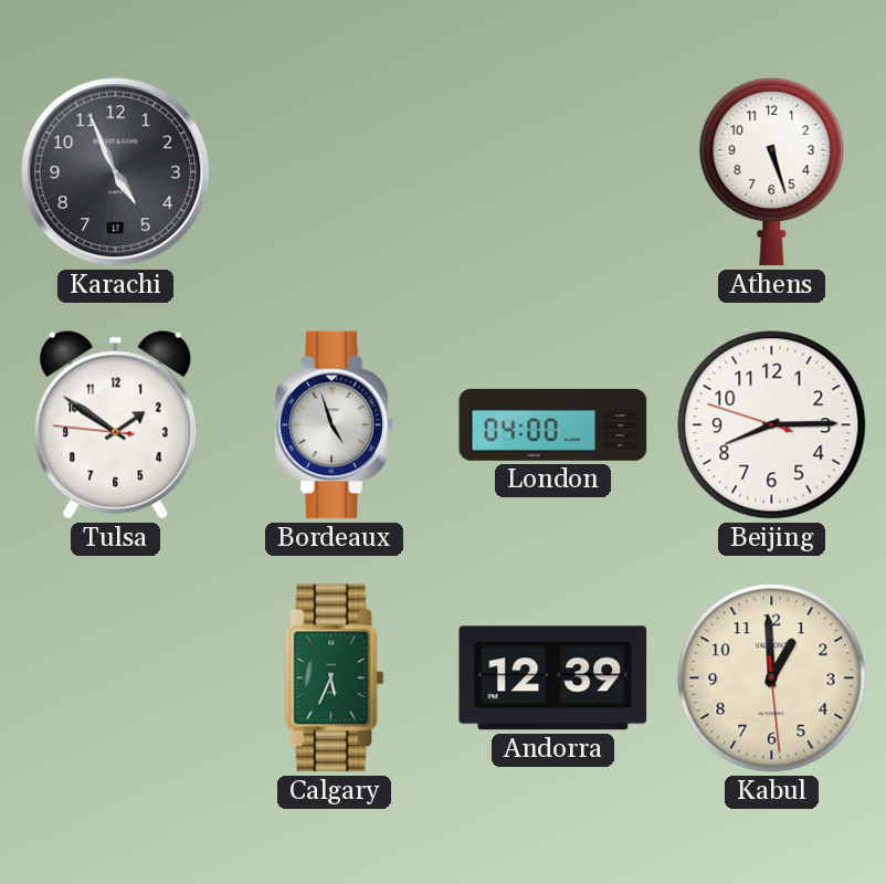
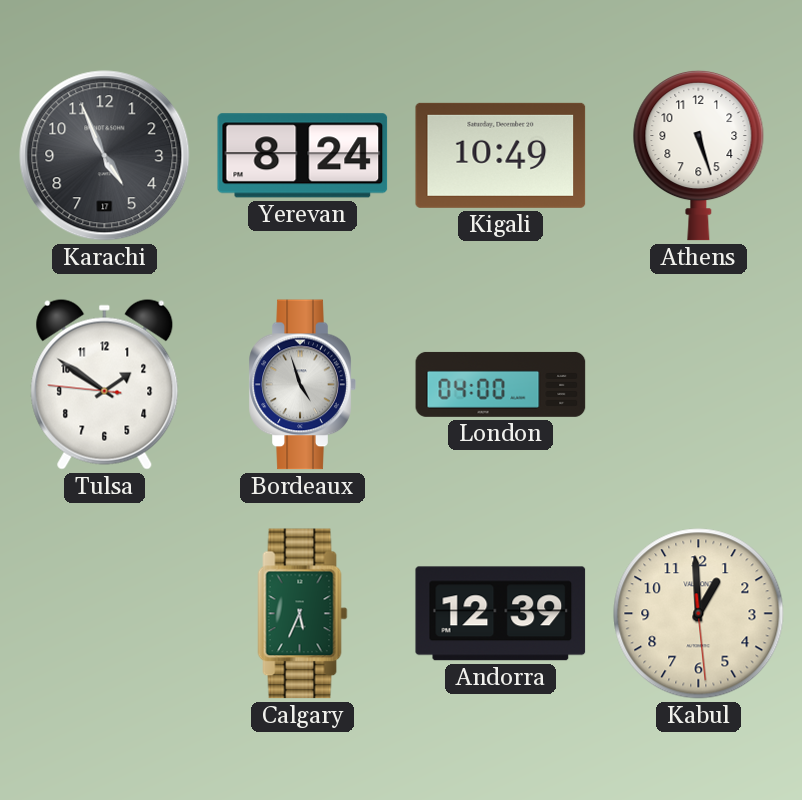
Yerevan: none -> 8:24 (303, 156)
Kigali: none -> 10:49 (501, 155)
Beijing: 8:14 -> none (772, 425)
